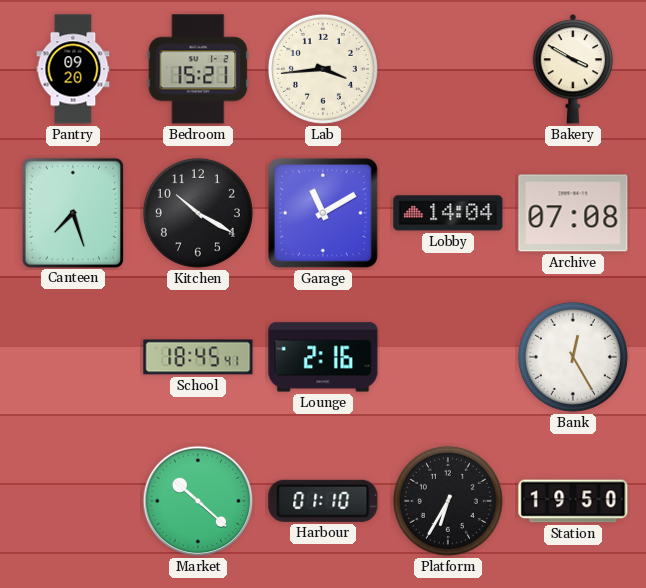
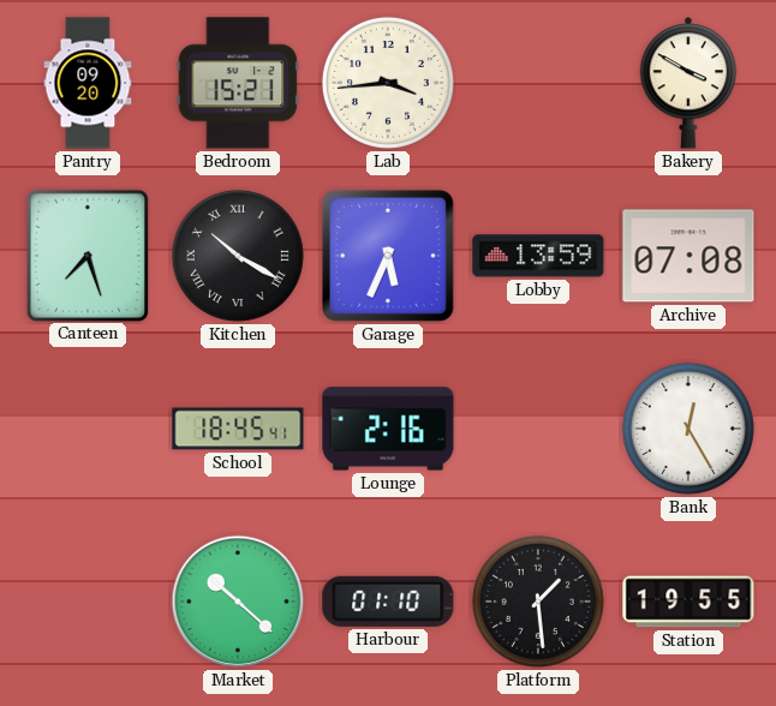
Kitchen numerals: Arabic -> Roman (238, 256)
Garage: 11:10 -> 5:34 (388, 256)
Lobby: 14:04 -> 13:59 (538, 256)
Platform: 6:35 -> 1:29 (538, 602)
Station: 19:50 -> 19:55 (688, 602)
